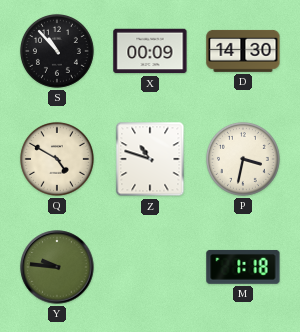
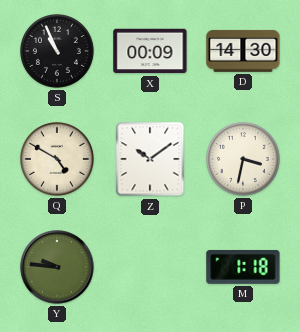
S: 10:53 -> 10:56 (57, 51)
Z: 10:48 -> 10:09 (150, 159)
